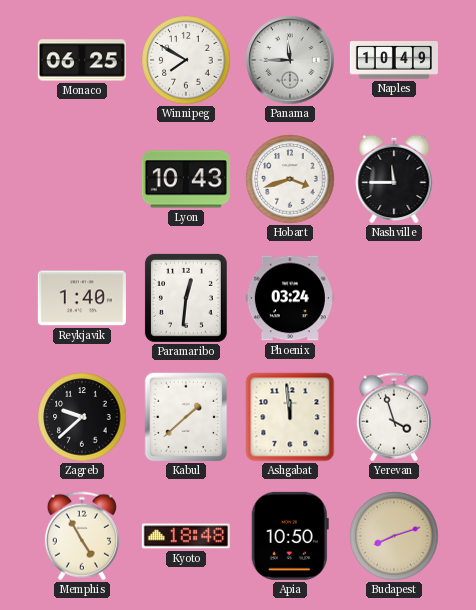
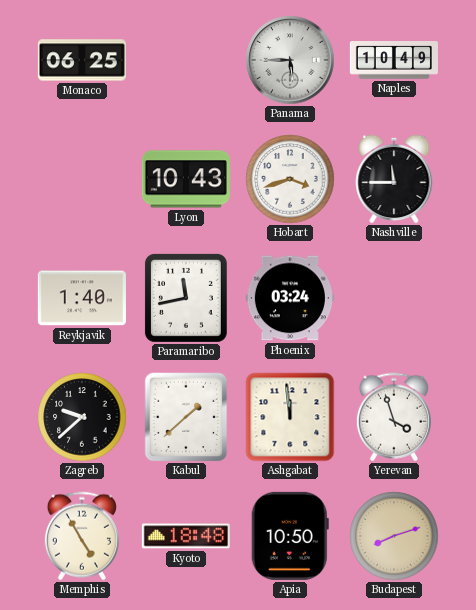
Winnipeg: 7:50 -> none (186, 60)
Panama: 11:45 -> 5:45 (290, 60)
Paramaribo: 12:31 -> 11:43 (186, 298)
